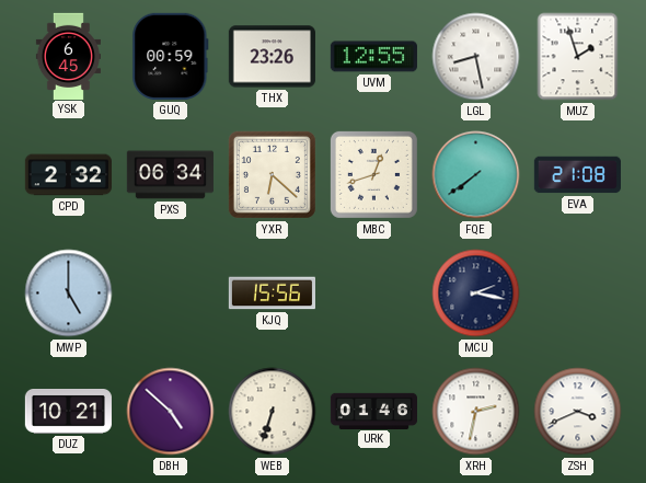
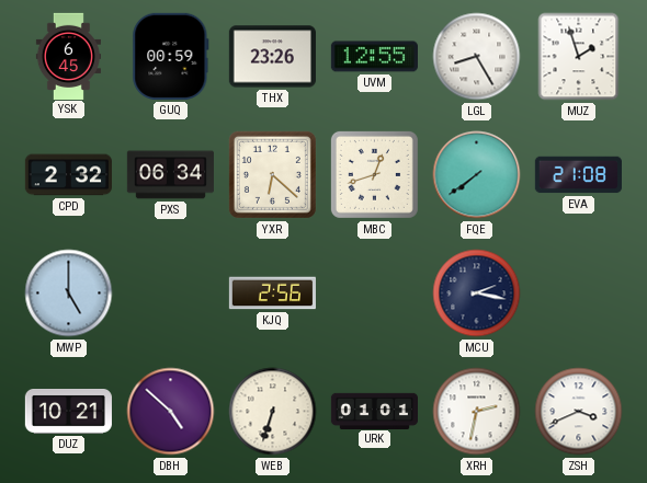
LGL: 8:28 -> 8:25 (477, 57)
KJQ: 15:56 -> 2:56 (272, 294)
URK: 01:46 -> 01:01 (374, 411)
